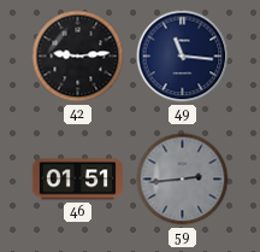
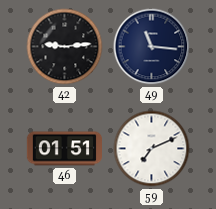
59: 2:44 -> 7:11 (152, 149)
59 dial: grey -> white (152, 149)
